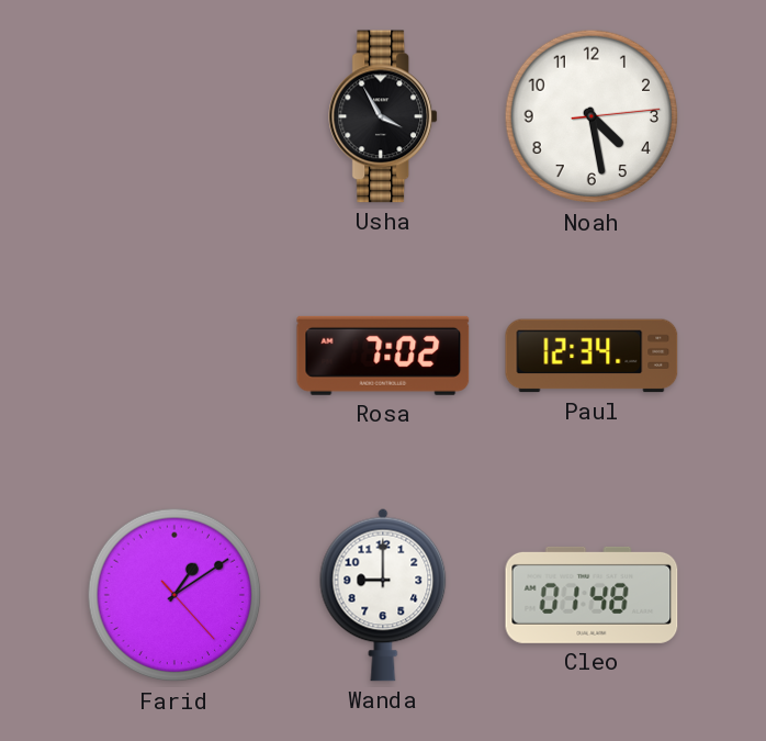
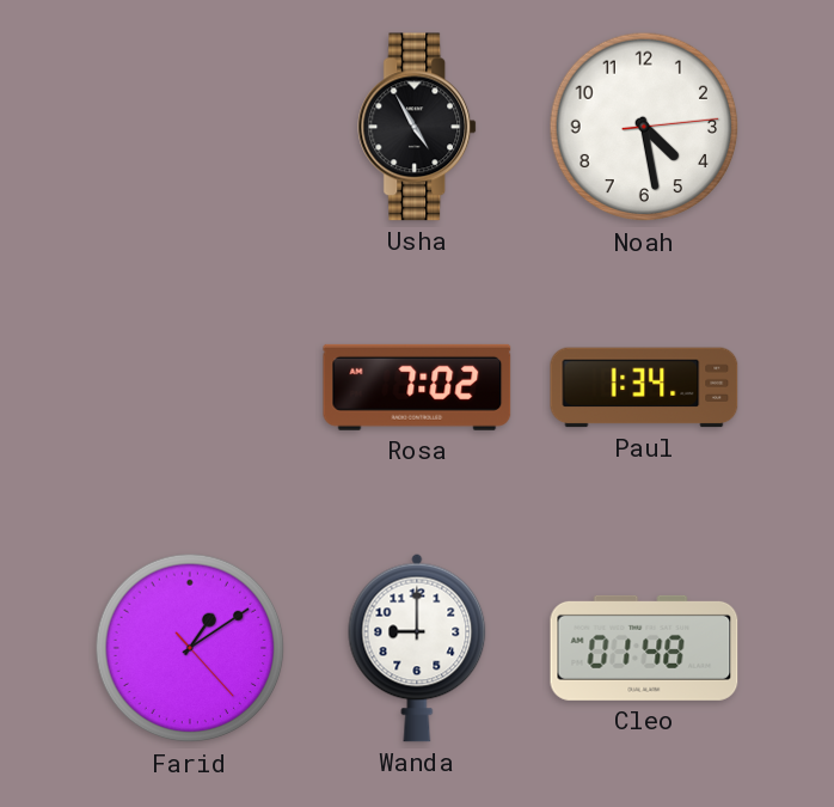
Usha: 3:55 -> 4:55 (418, 127)
Paul: 12:34 -> 1:34 (644, 387)
